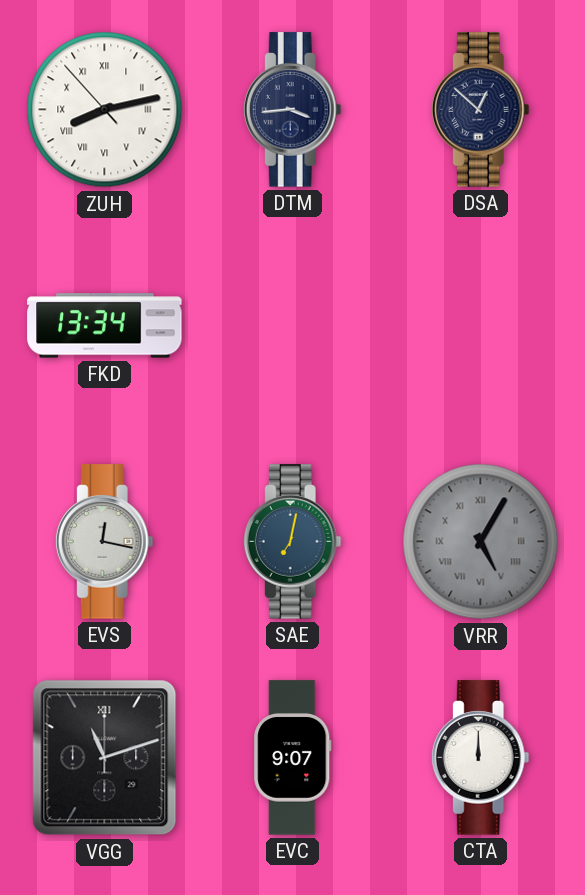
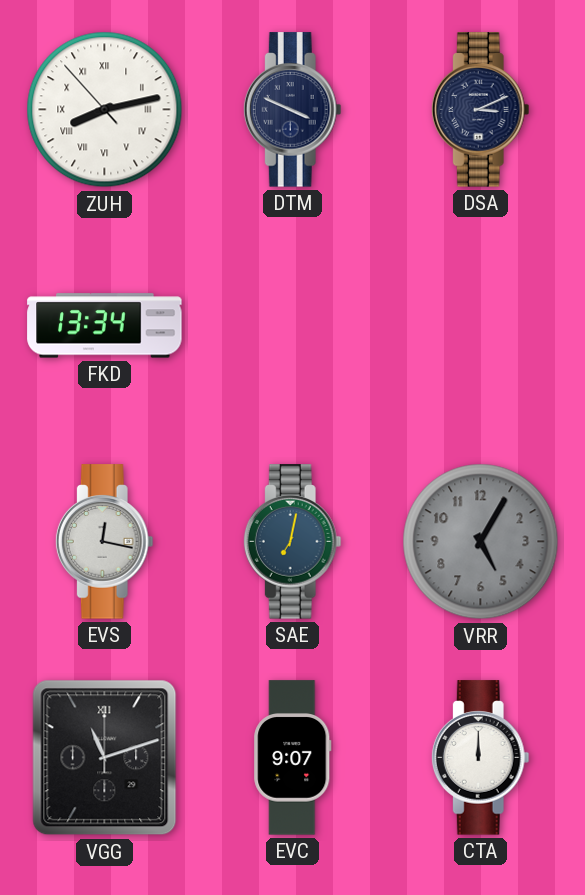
DTM: 3:44 -> 3:49 (292, 110)
DSA: 12:52 -> 3:11 (480, 110)
VRR numerals: Roman -> Arabic (481, 542)
